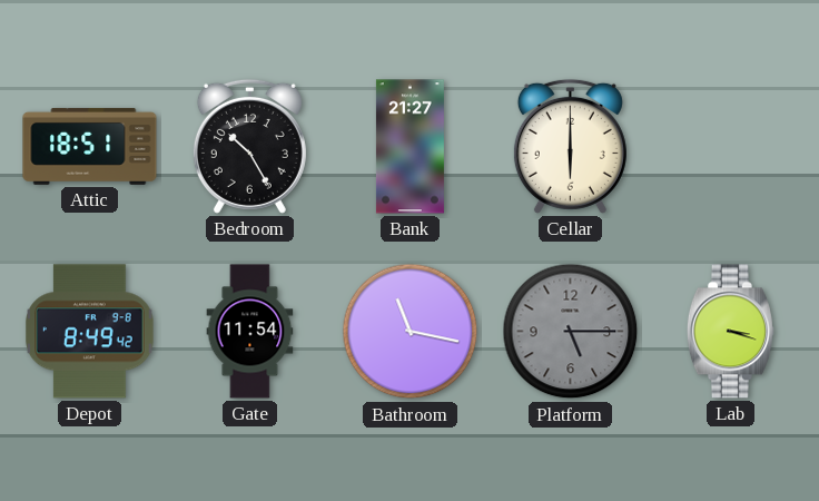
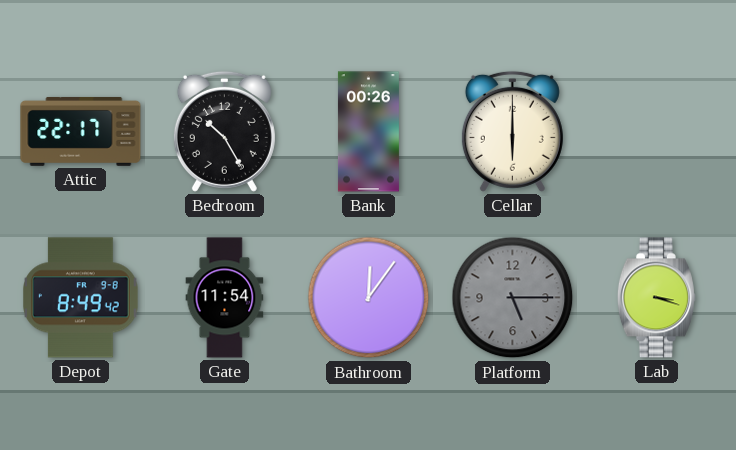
Attic: 18:51 -> 22:17 (81, 131)
Bank: 21:27 -> 00:26 (368, 132)
Bathroom: 11:17 -> 12:06 (369, 298)
